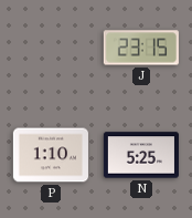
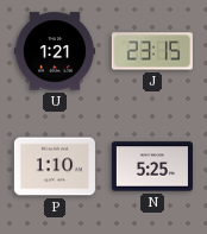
U: none -> 1:21 (55, 51)
